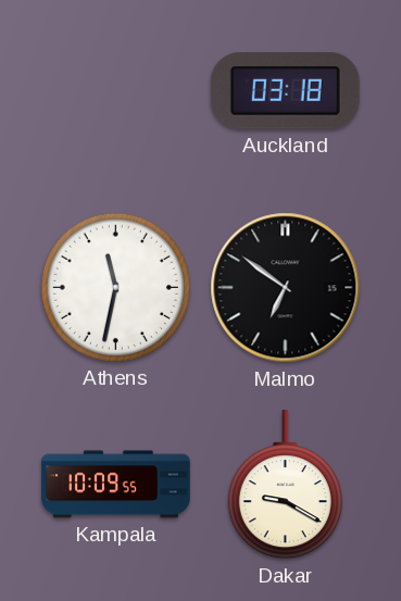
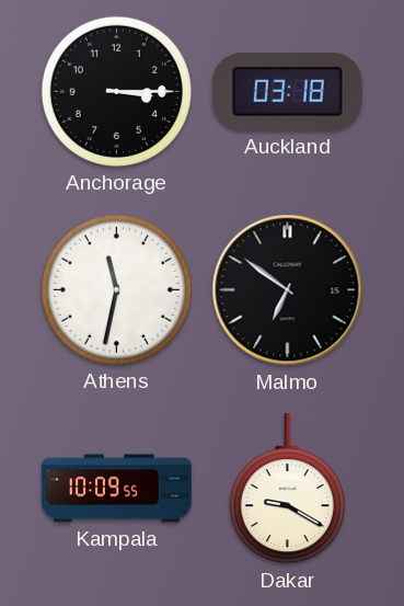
Anchorage: none -> 3:15 (116, 91)
